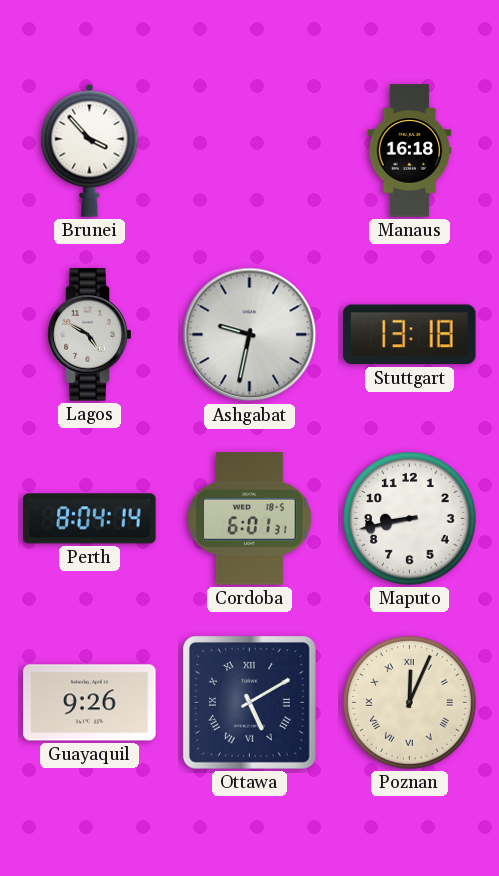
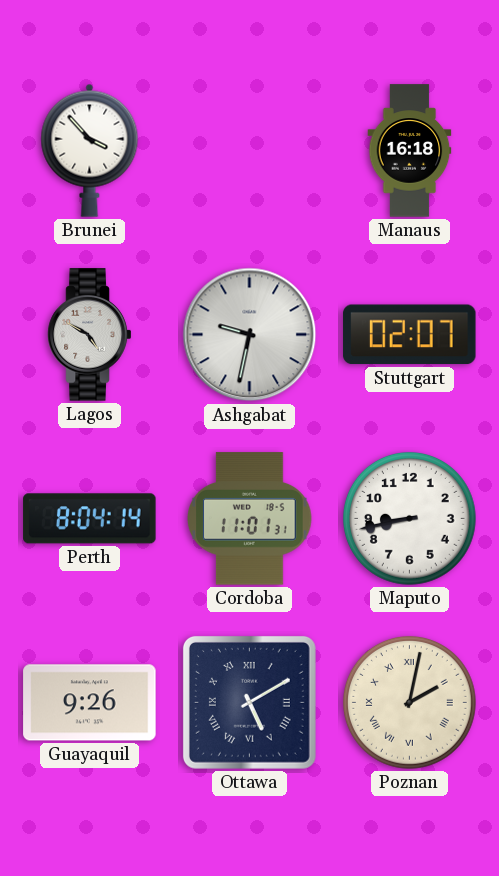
Stuttgart: 13:18 -> 02:07 (410, 335)
Cordoba: 6:01 -> 11:01 (250, 519)
Poznan: 12:04 -> 2:02 (409, 702)
